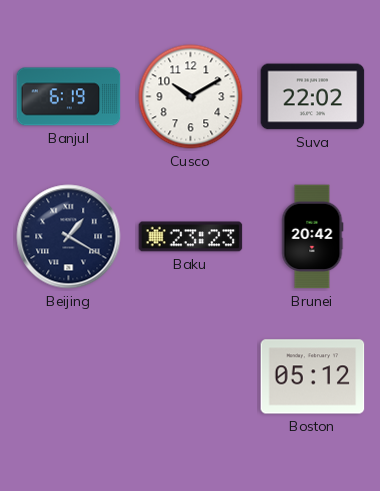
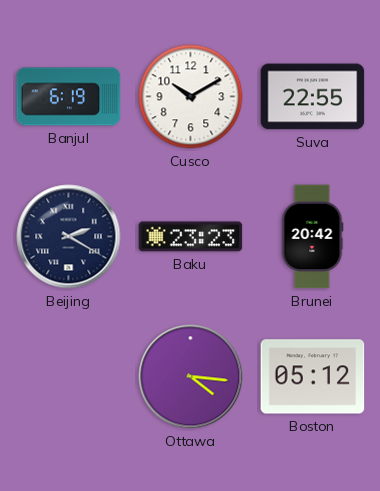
Suva: 22:02 -> 22:55 (313, 97)
Beijing: 1:20 -> 2:20 (69, 237)
Ottawa: none -> 4:16 (191, 377)
